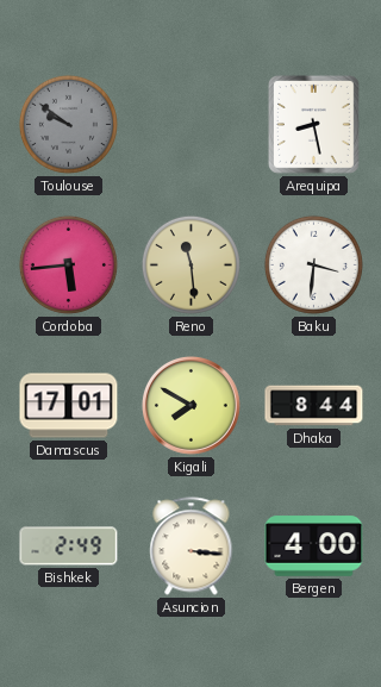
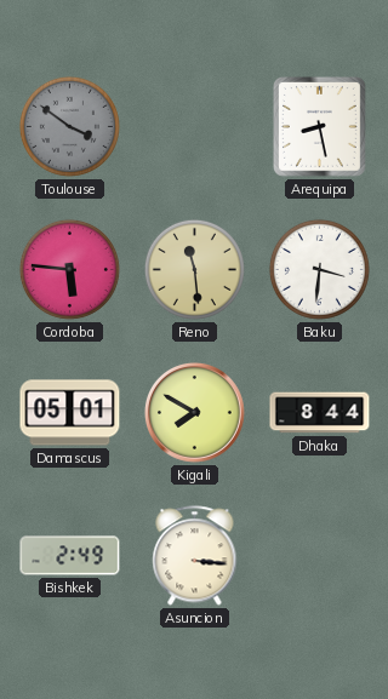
Toulouse: 9:51 -> 3:51 (69, 126)
Cordoba: 5:44 -> 5:46 (69, 269)
Damascus: 17:01 -> 05:01 (70, 413)
Bergen: 4:00 -> none (314, 547)
